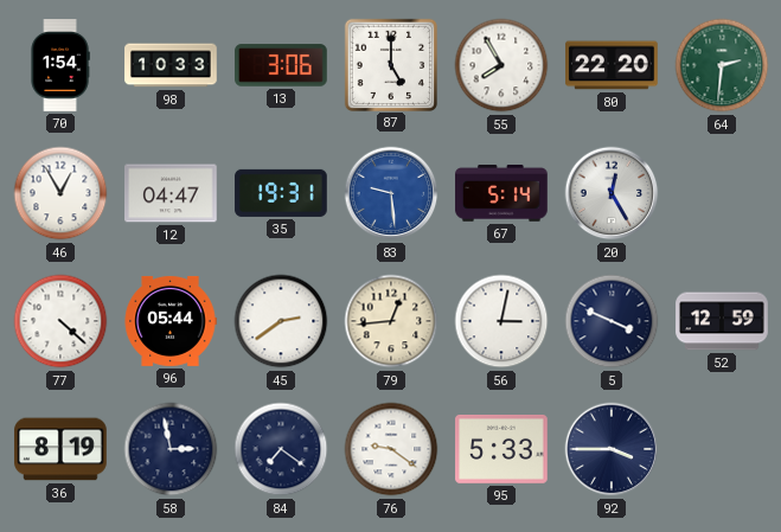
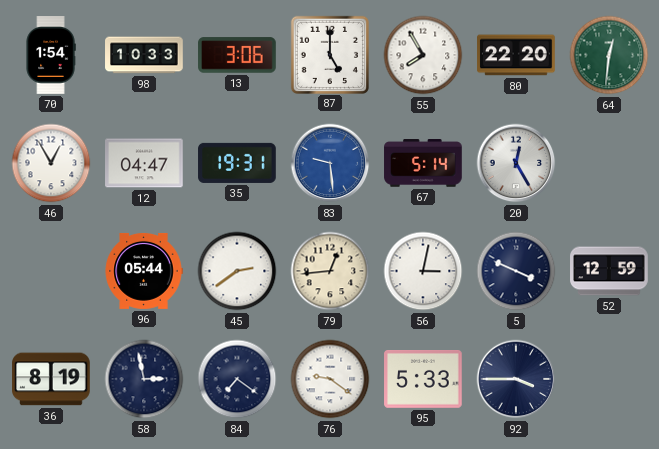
64: 2:31 -> 12:31 (609, 55)
77: 4:22 -> none (60, 321)
